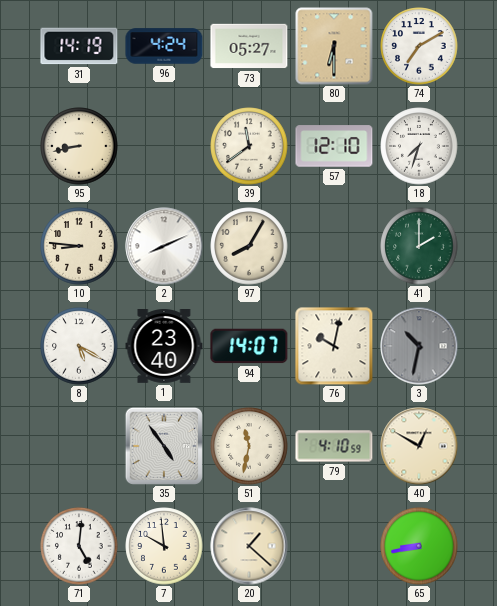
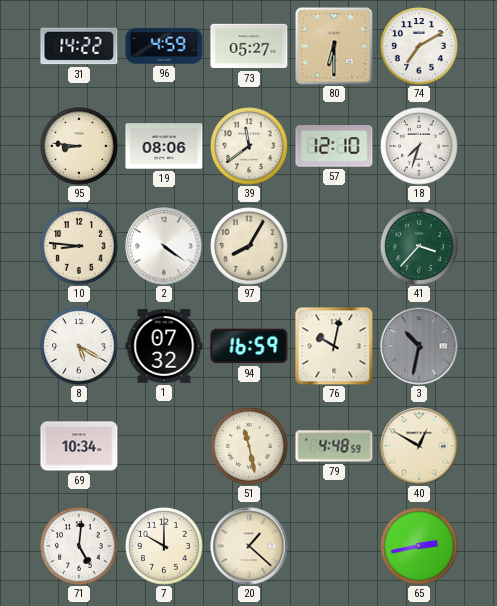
31: 14:19 -> 14:22 (79, 46)
96: 4:24 -> 4:59 (164, 46)
95: 8:43 -> 8:46 (79, 146)
19: none -> 08:06 (164, 146)
2: 8:11 -> 4:21 (164, 246)
41: 2:00 -> 3:37 (419, 246)
1: 23:40 -> 07:32 (164, 347)
94: 14:07 -> 16:59 (249, 346)
69: none -> 10:34 (79, 446)
35: 4:54 -> none (164, 446)
51: 11:32 -> 11:28 (249, 446)
79: 4:10 -> 4:48 (334, 446)
7: 9:59 -> 10:00 (164, 546)
65: 8:43 -> 2:43 (419, 546)
